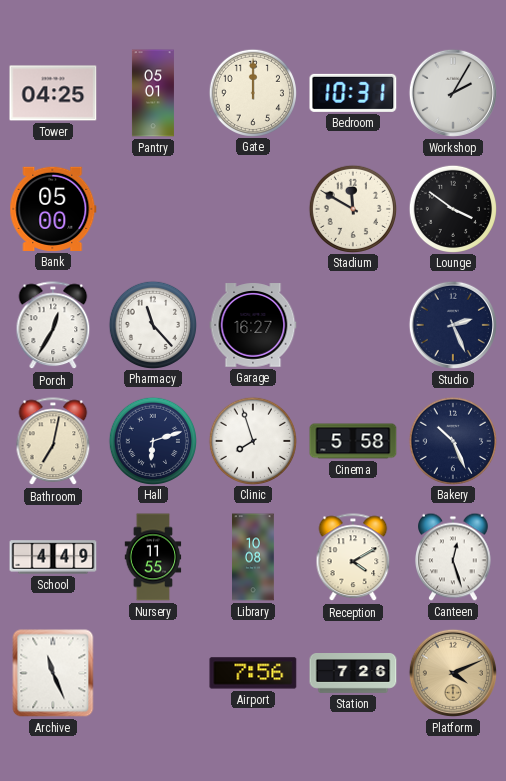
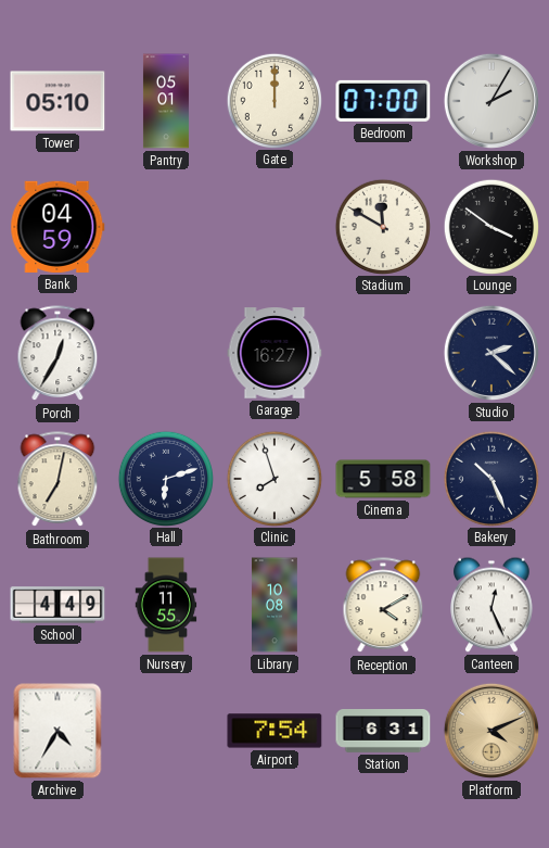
Tower: 04:25 -> 05:10 (58, 101)
Bedroom: 10:31 -> 07:00 (383, 101)
Bank: 05:00 -> 04:59 (58, 227)
Pharmacy: 11:23 -> none (152, 324)
Studio: 2:26 -> 2:22 (491, 353)
Canteen: 12:27 -> 12:26 (493, 605)
Archive: 11:26 -> 4:35 (58, 731)
Airport: 7:56 -> 7:54 (274, 731)
Station: 7:26 -> 6:31 (383, 731)
